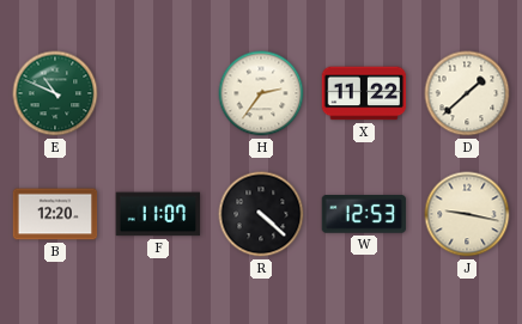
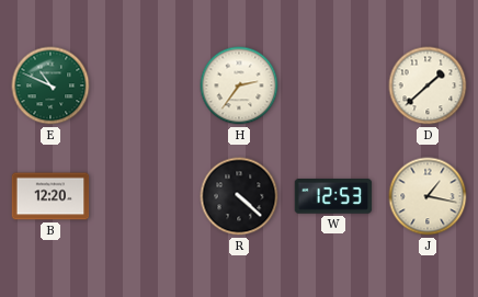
X: 11:22 -> none (364, 93)
F: 11:07 -> none (158, 214)
J: 9:17 -> 1:17 (428, 196)
